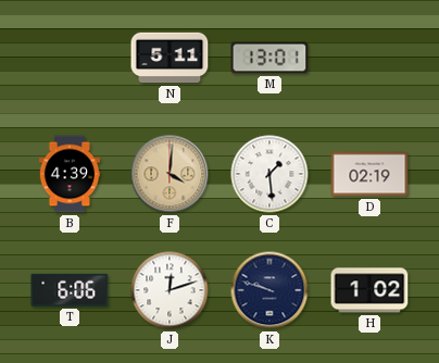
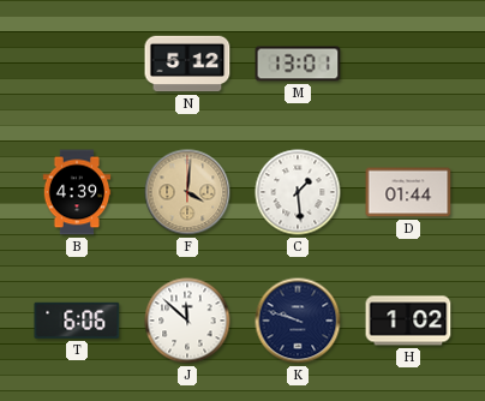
N: 5:11 -> 5:12 (187, 64)
D: 02:19 -> 01:44 (408, 192)
J: 12:12 -> 11:52 (187, 321)
